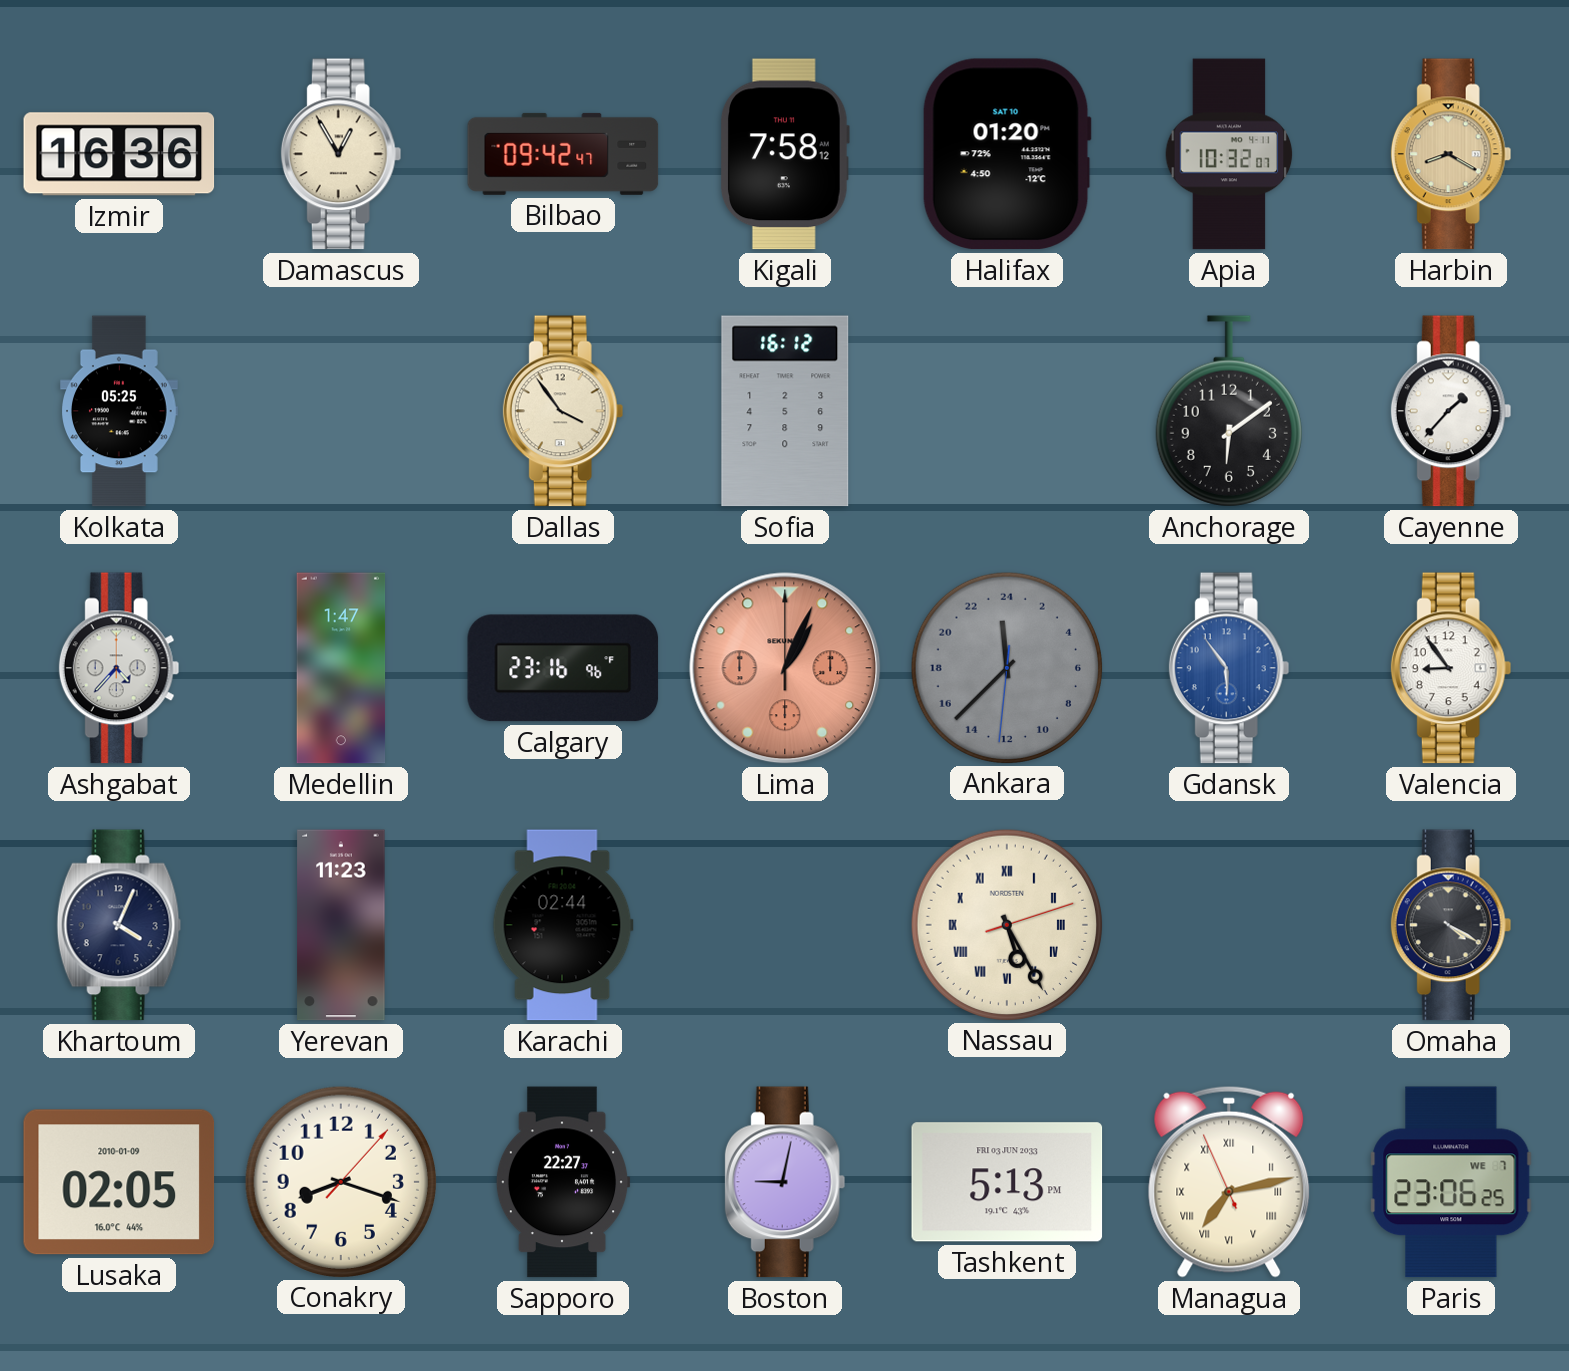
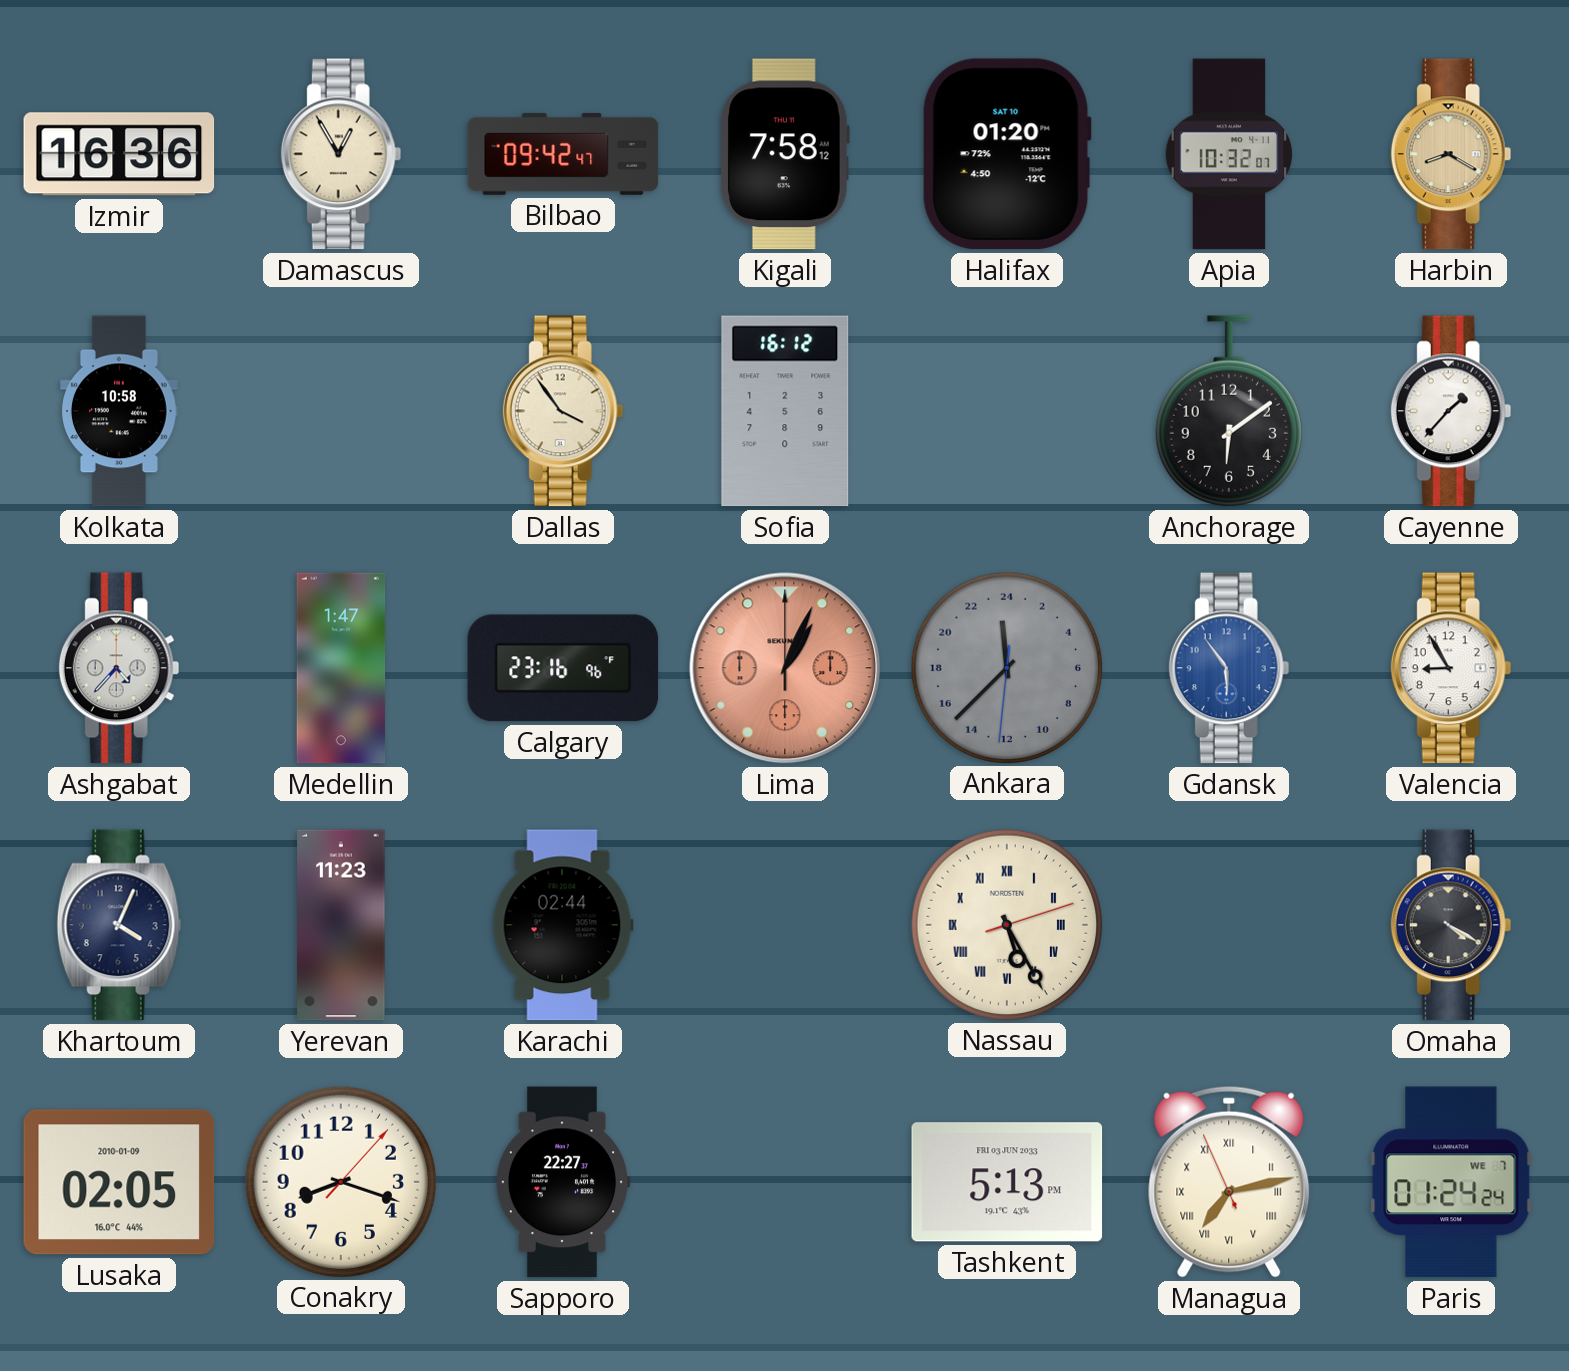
Kolkata: 05:25 -> 10:58 (120, 411)
Valencia: 8:54 -> 8:55 (1451, 668)
Boston: 9:02 -> none (785, 1182)
Paris: 23:06 -> 01:24 (1451, 1182)
